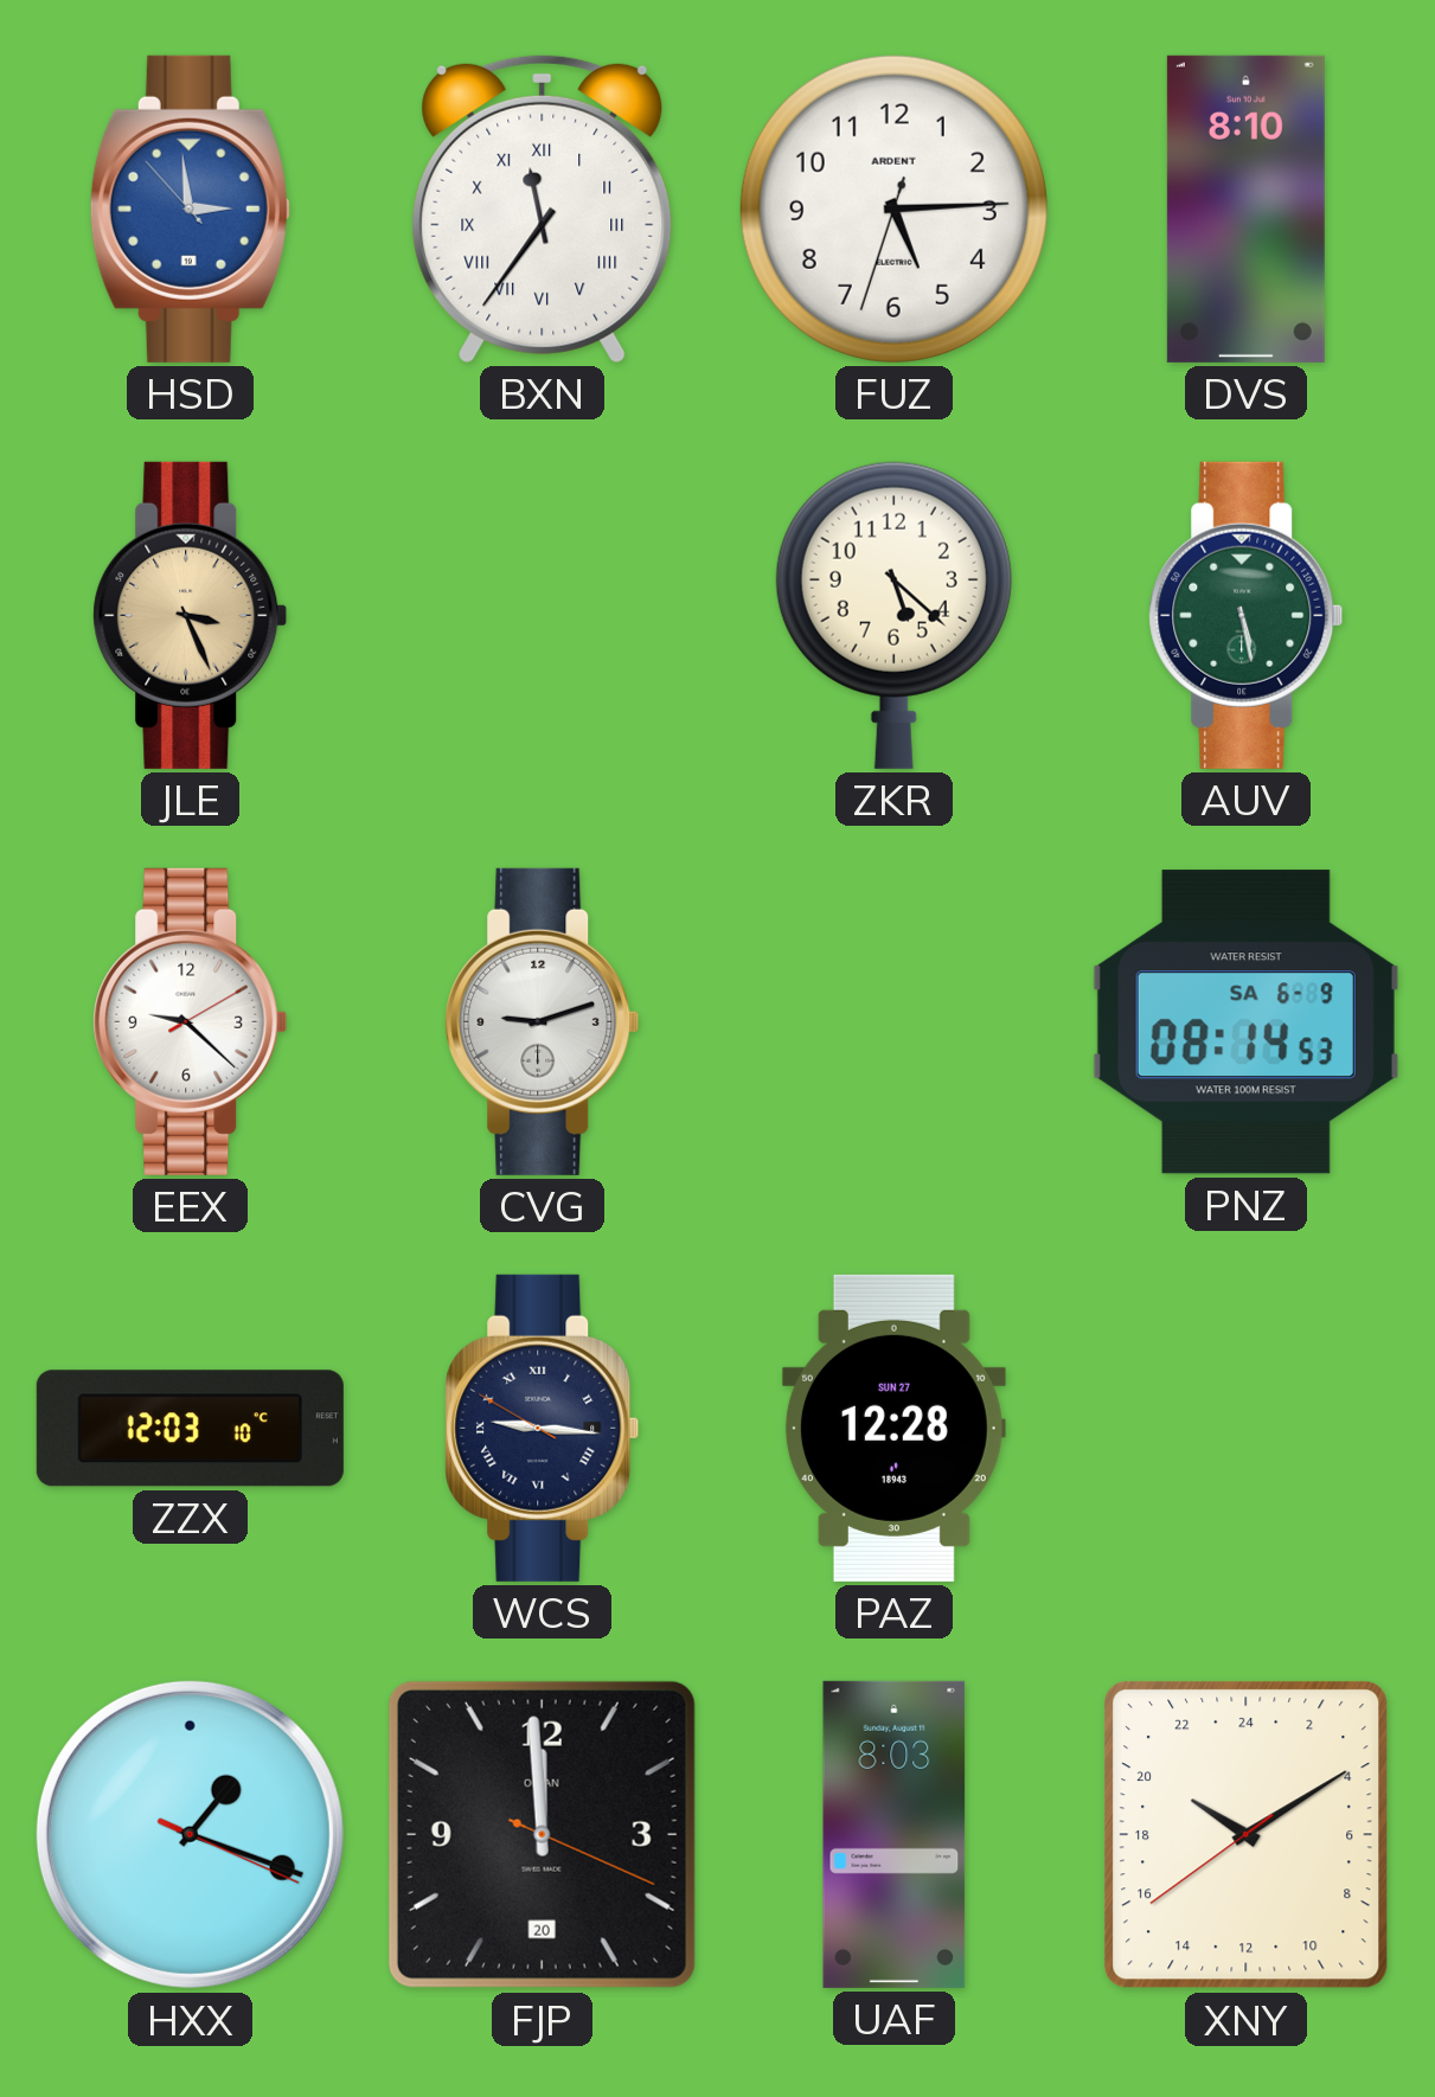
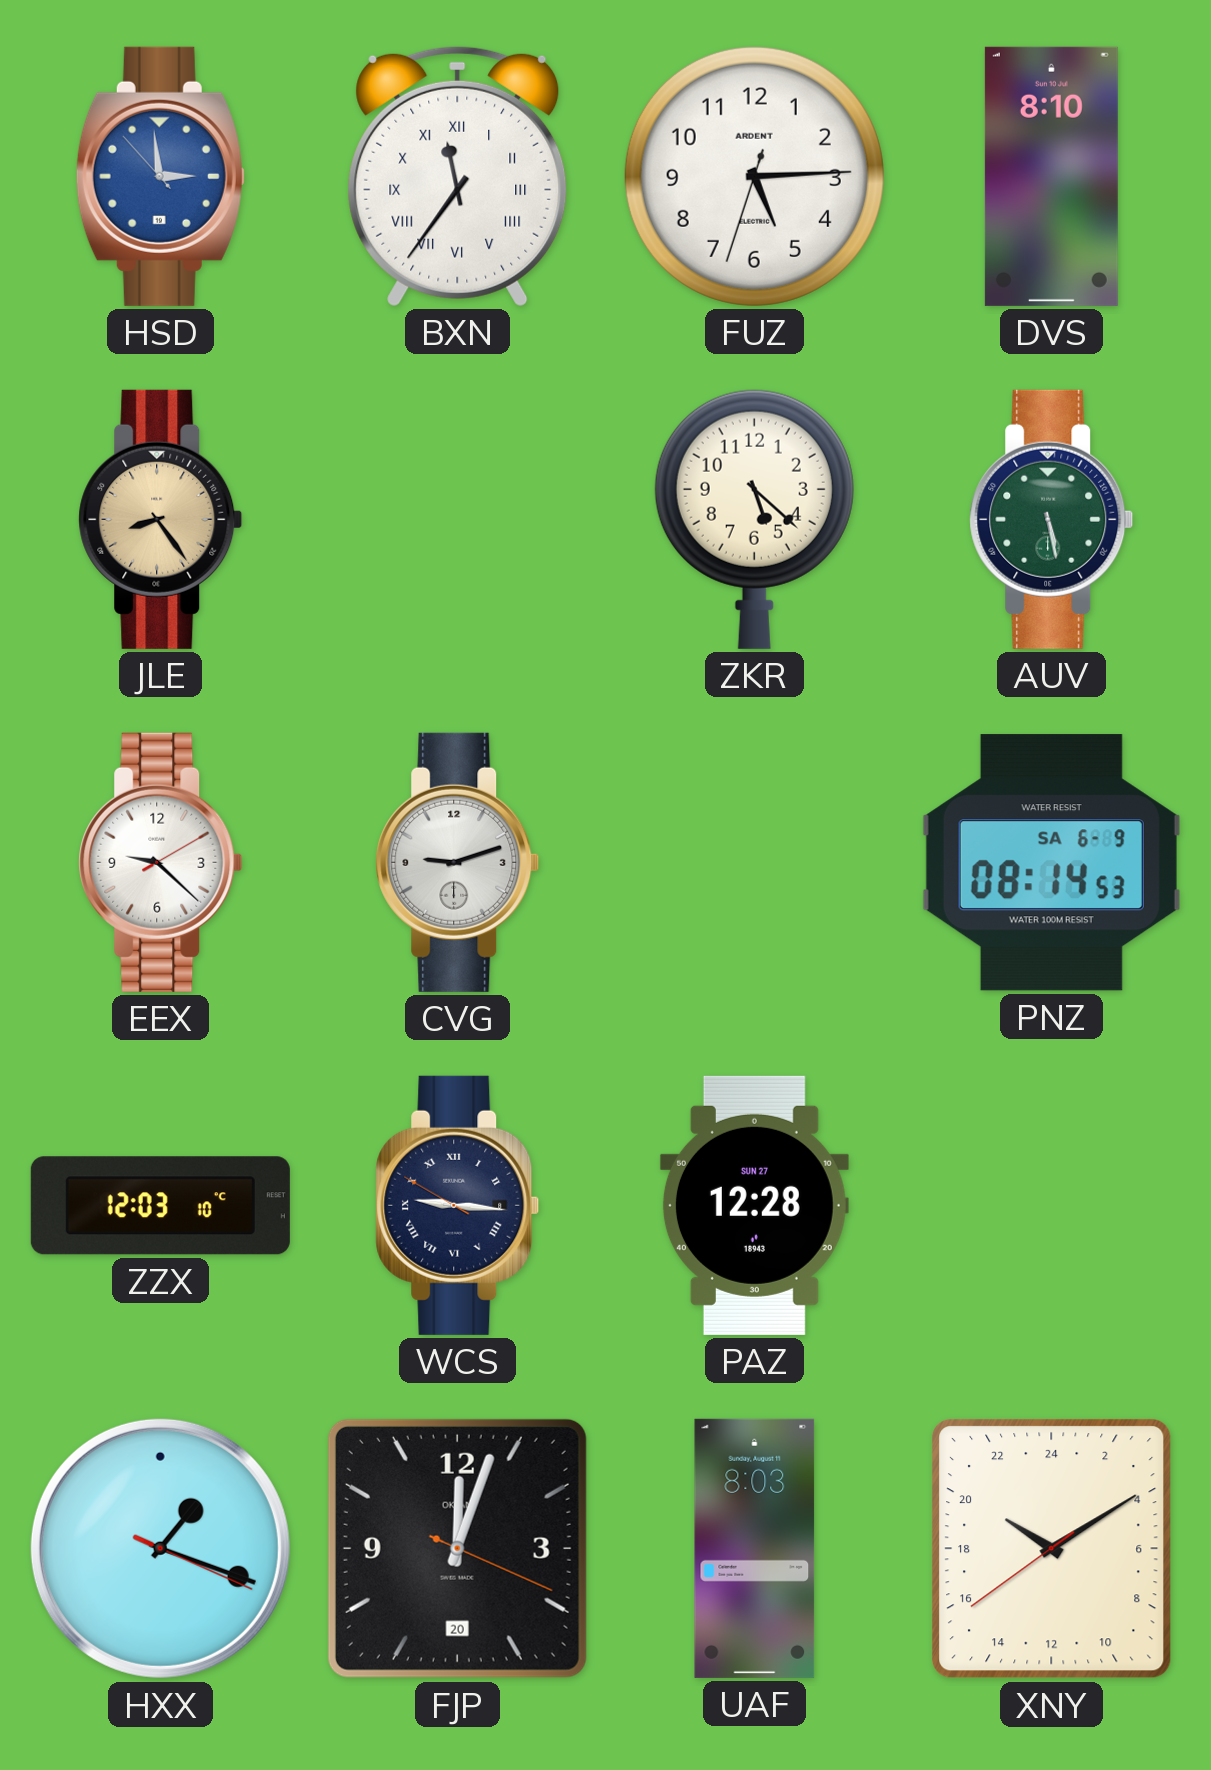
JLE: 3:26 -> 8:24 (161, 519)
FJP: 11:59 -> 12:03 (457, 1548)
